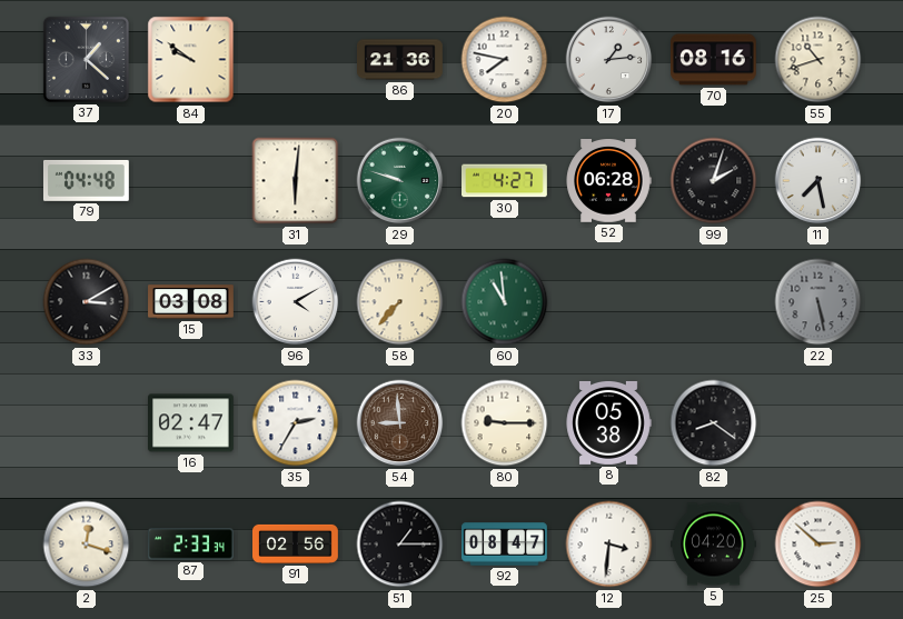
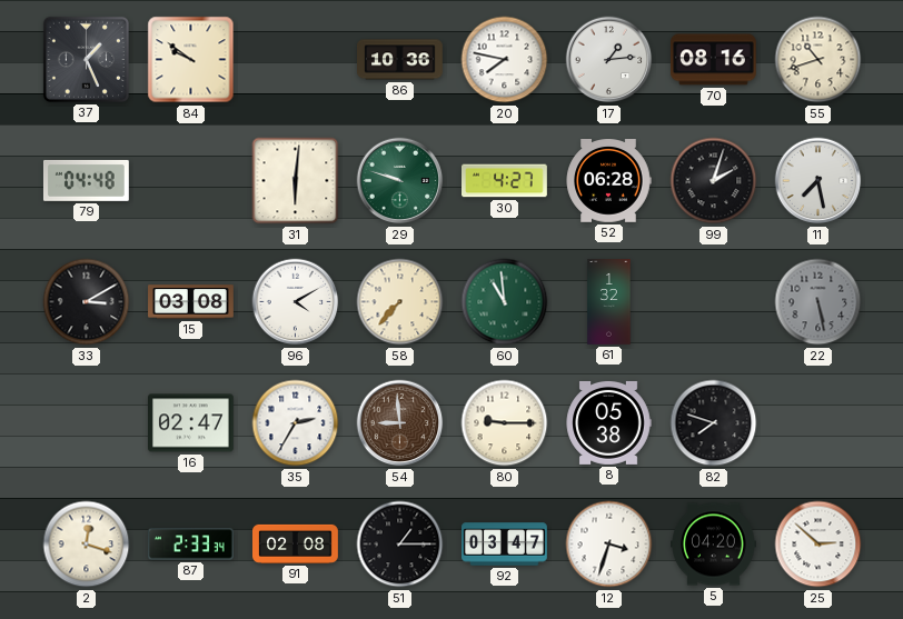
37: 1:22 -> 1:26 (86, 59)
86: 21:36 -> 10:36 (400, 60)
61: none -> 1:32 (609, 302)
82: 8:21 -> 7:48 (714, 423)
91: 02:56 -> 02:08 (296, 543)
92: 08:47 -> 03:47 (505, 545)
12: 3:31 -> 3:33 (609, 545)
